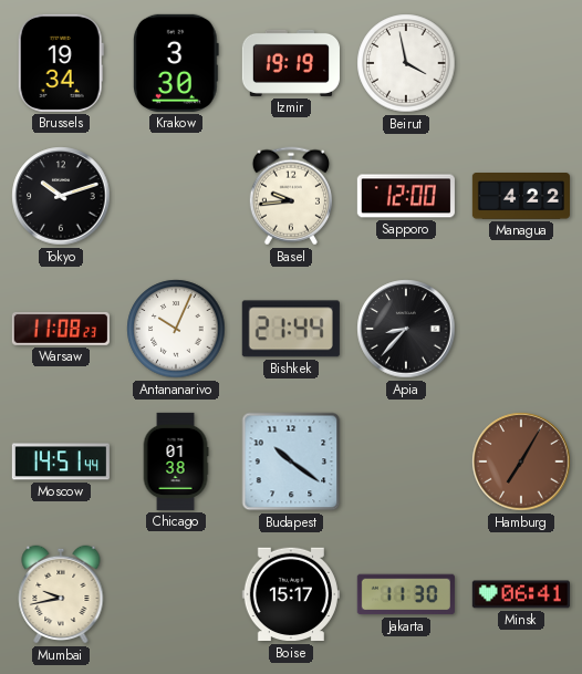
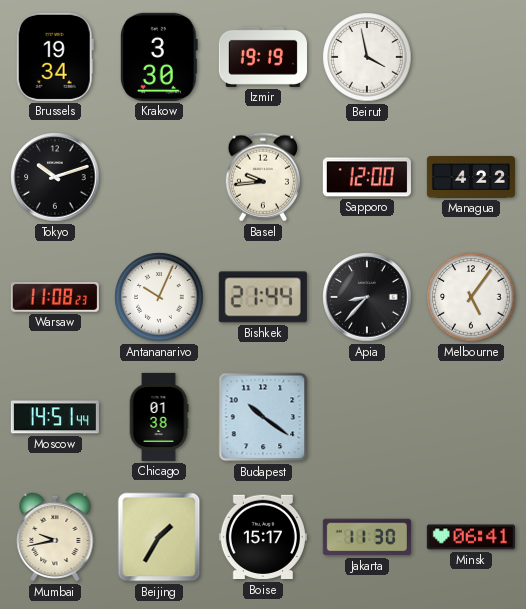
Melbourne: none -> 5:06 (471, 297)
Hamburg: 7:05 -> none (521, 462)
Beijing: none -> 1:35 (159, 537)
